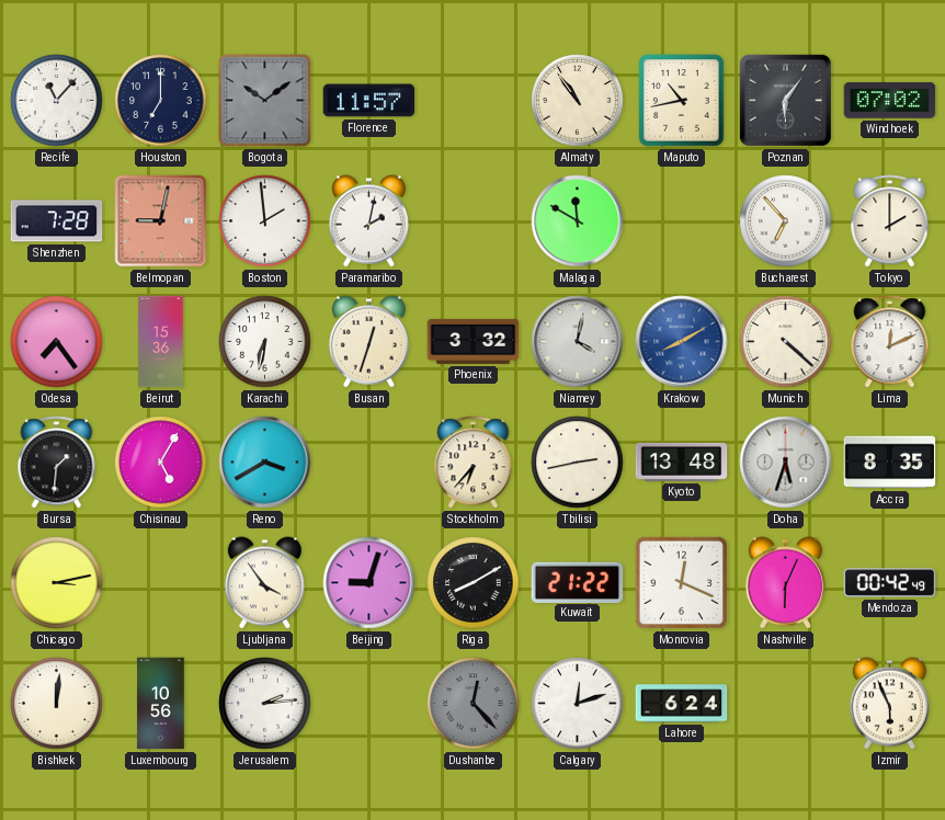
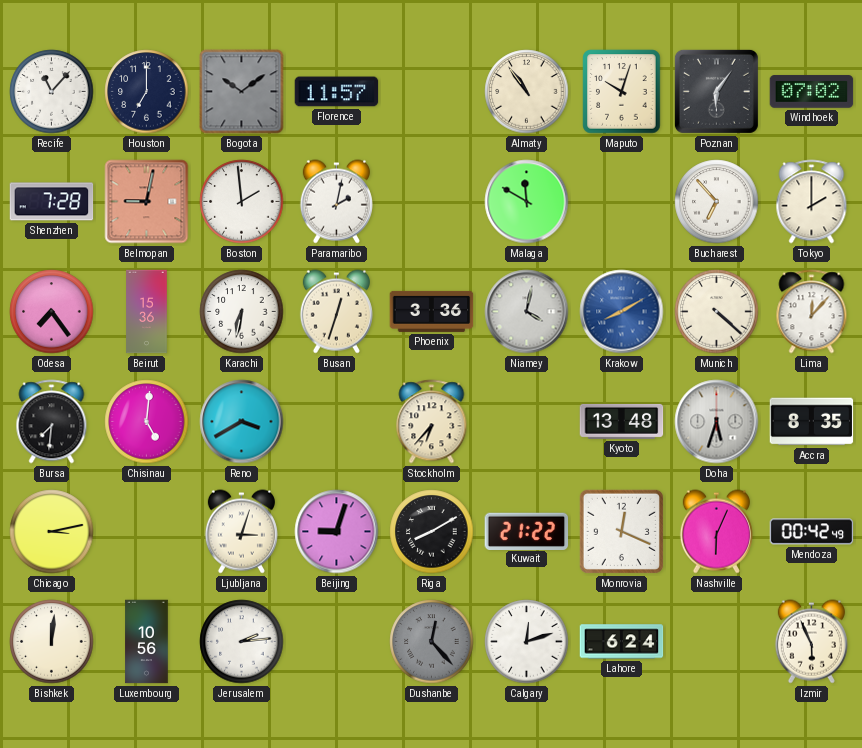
Maputo: 10:43 -> 10:03 (622, 92)
Phoenix: 3:32 -> 3:36 (432, 311)
Lima: 12:11 -> 12:07 (812, 312)
Bursa: 1:31 -> 7:31 (52, 422)
Chisinau: 5:05 -> 5:01 (147, 422)
Tbilisi: 2:43 -> none (578, 463)
Ljubljana: 3:54 -> 3:03 (241, 532)
